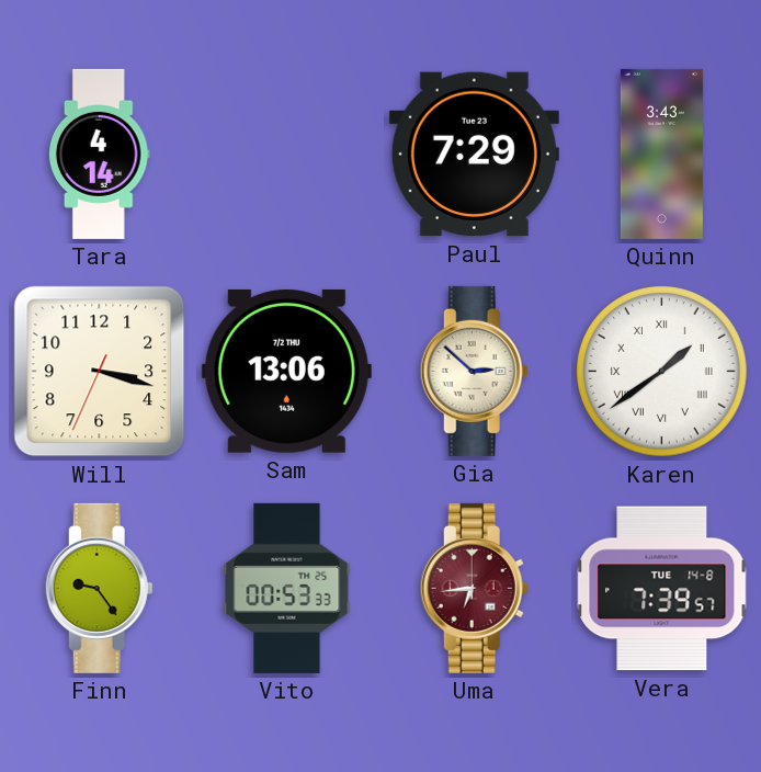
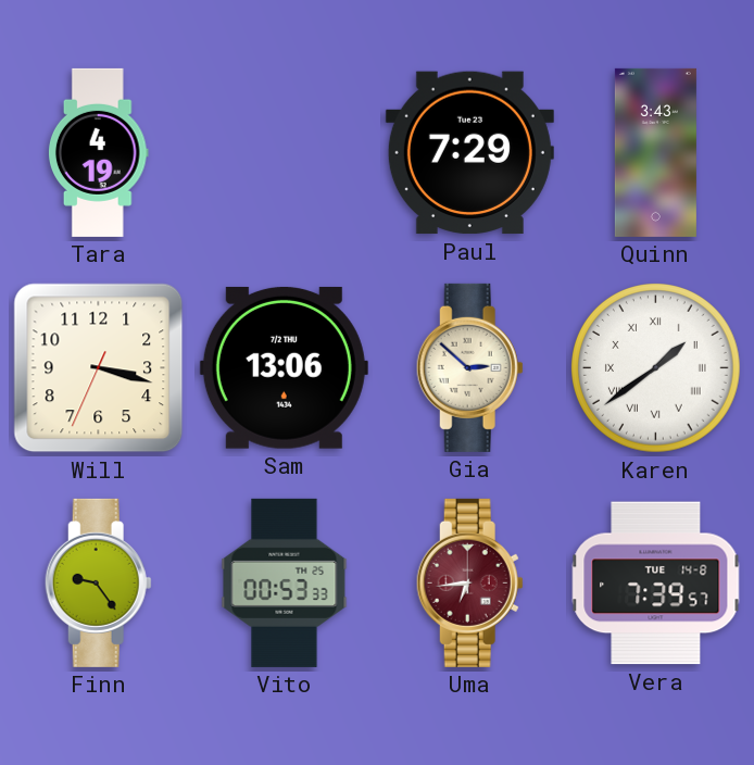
Tara: 4:14 -> 4:19 (98, 152)
